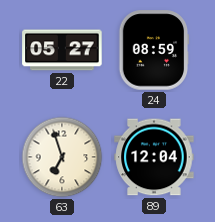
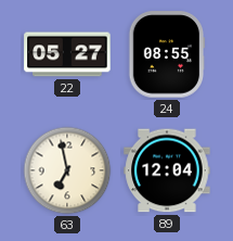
24: 08:59 -> 08:55 (167, 54)
63: 6:57 -> 6:58 (67, 170)
